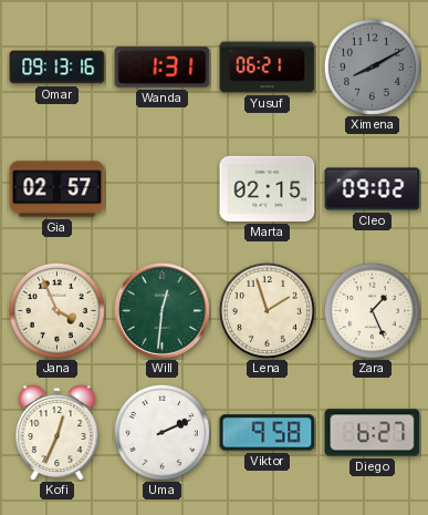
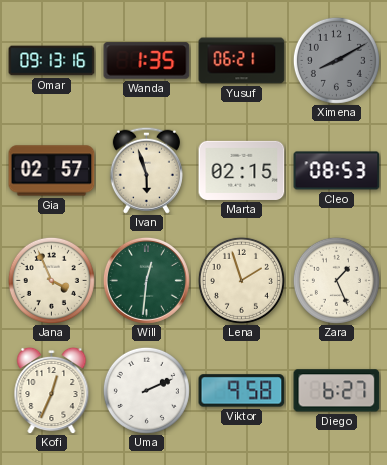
Wanda: 1:31 -> 1:35 (147, 61)
Ivan: none -> 5:57 (146, 170)
Cleo: 09:02 -> 08:53 (337, 171)
